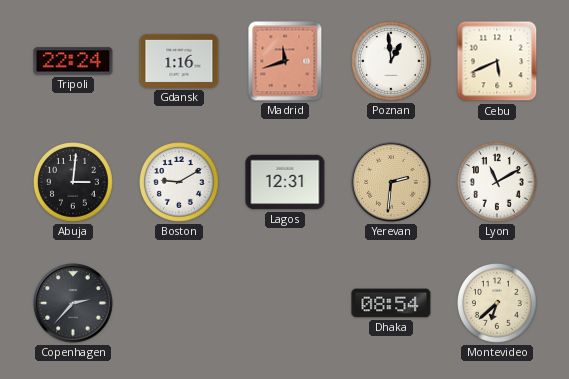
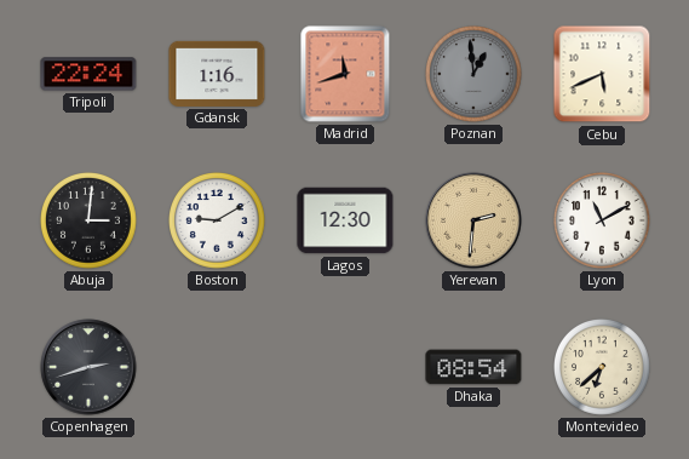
Poznan dial: white -> grey (475, 75)
Lagos: 12:31 -> 12:30 (345, 220)
Copenhagen: 2:37 -> 2:42 (88, 367)
